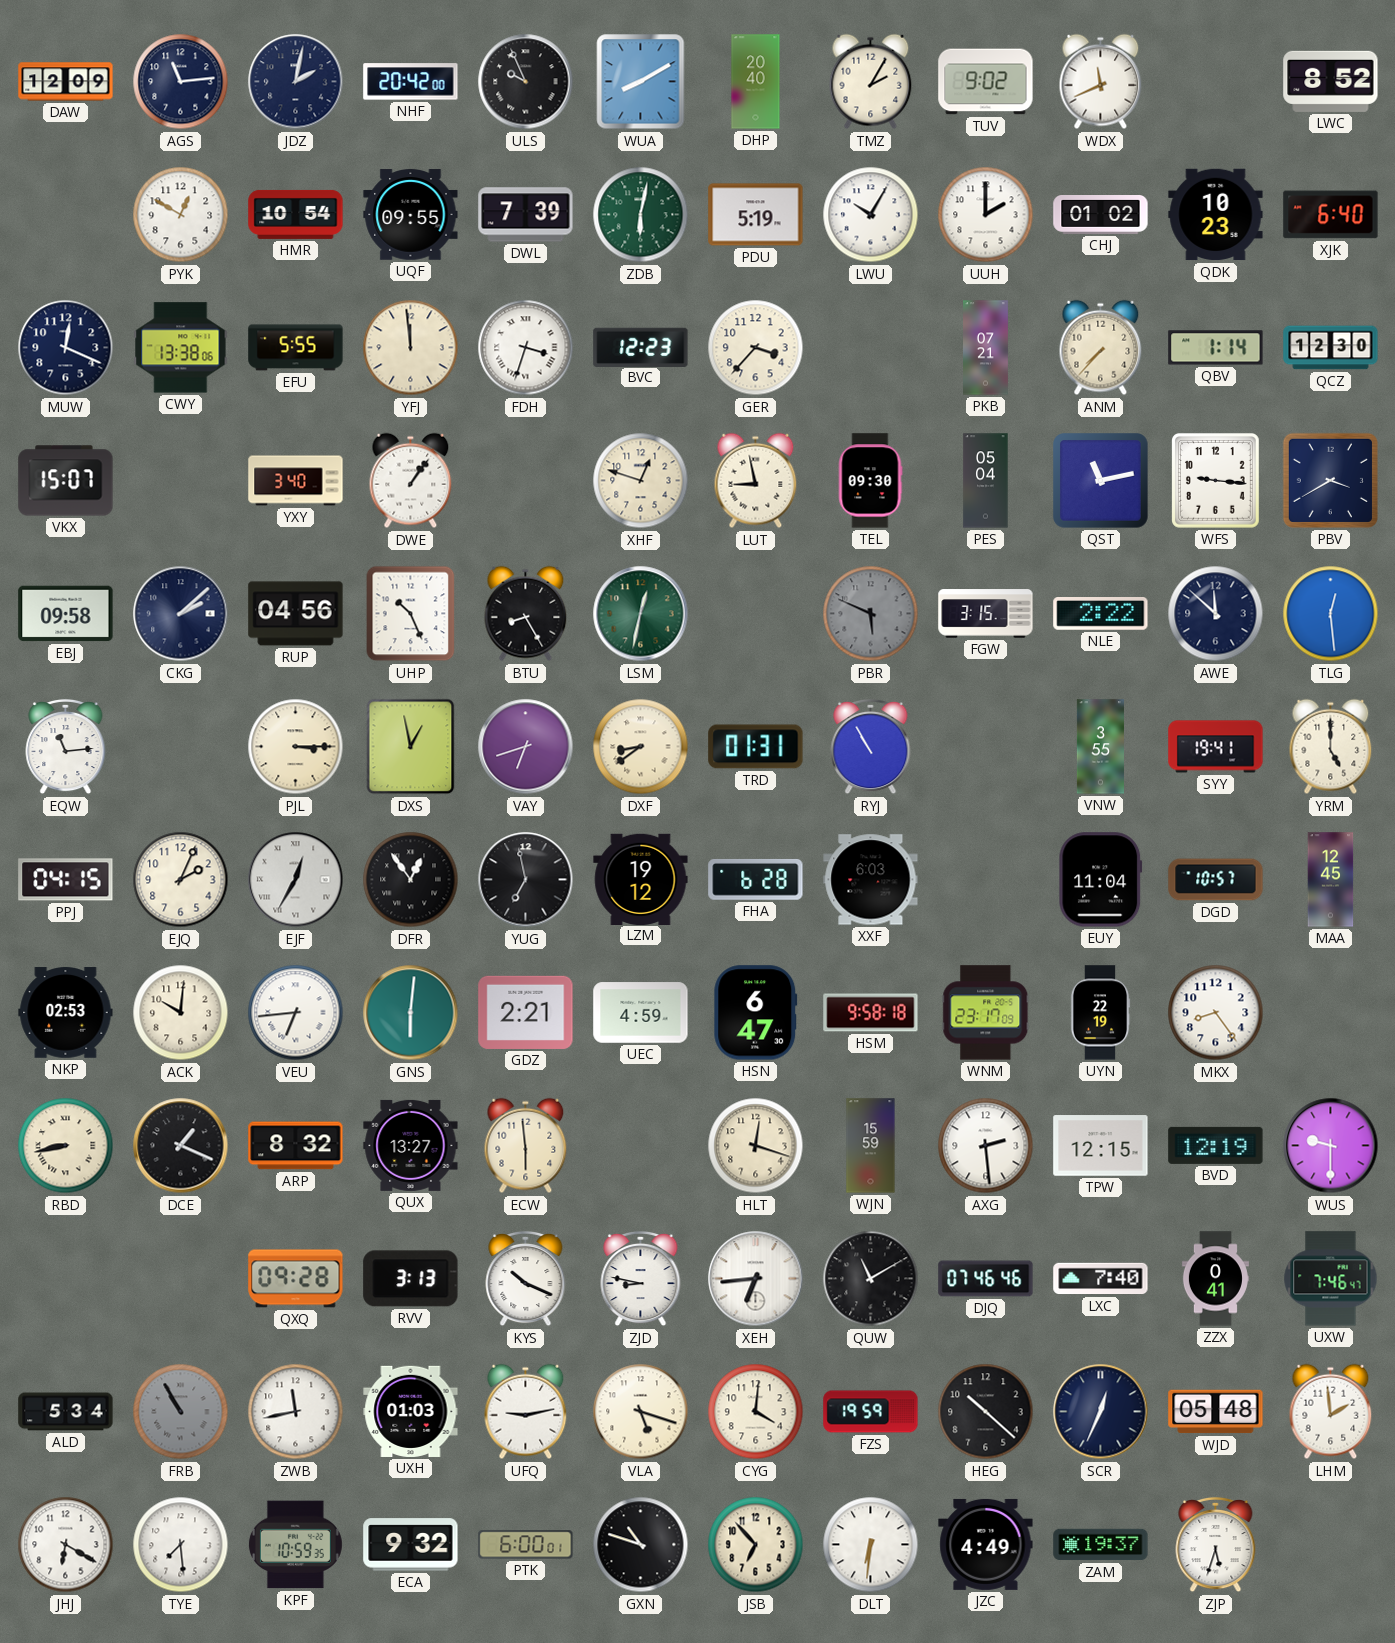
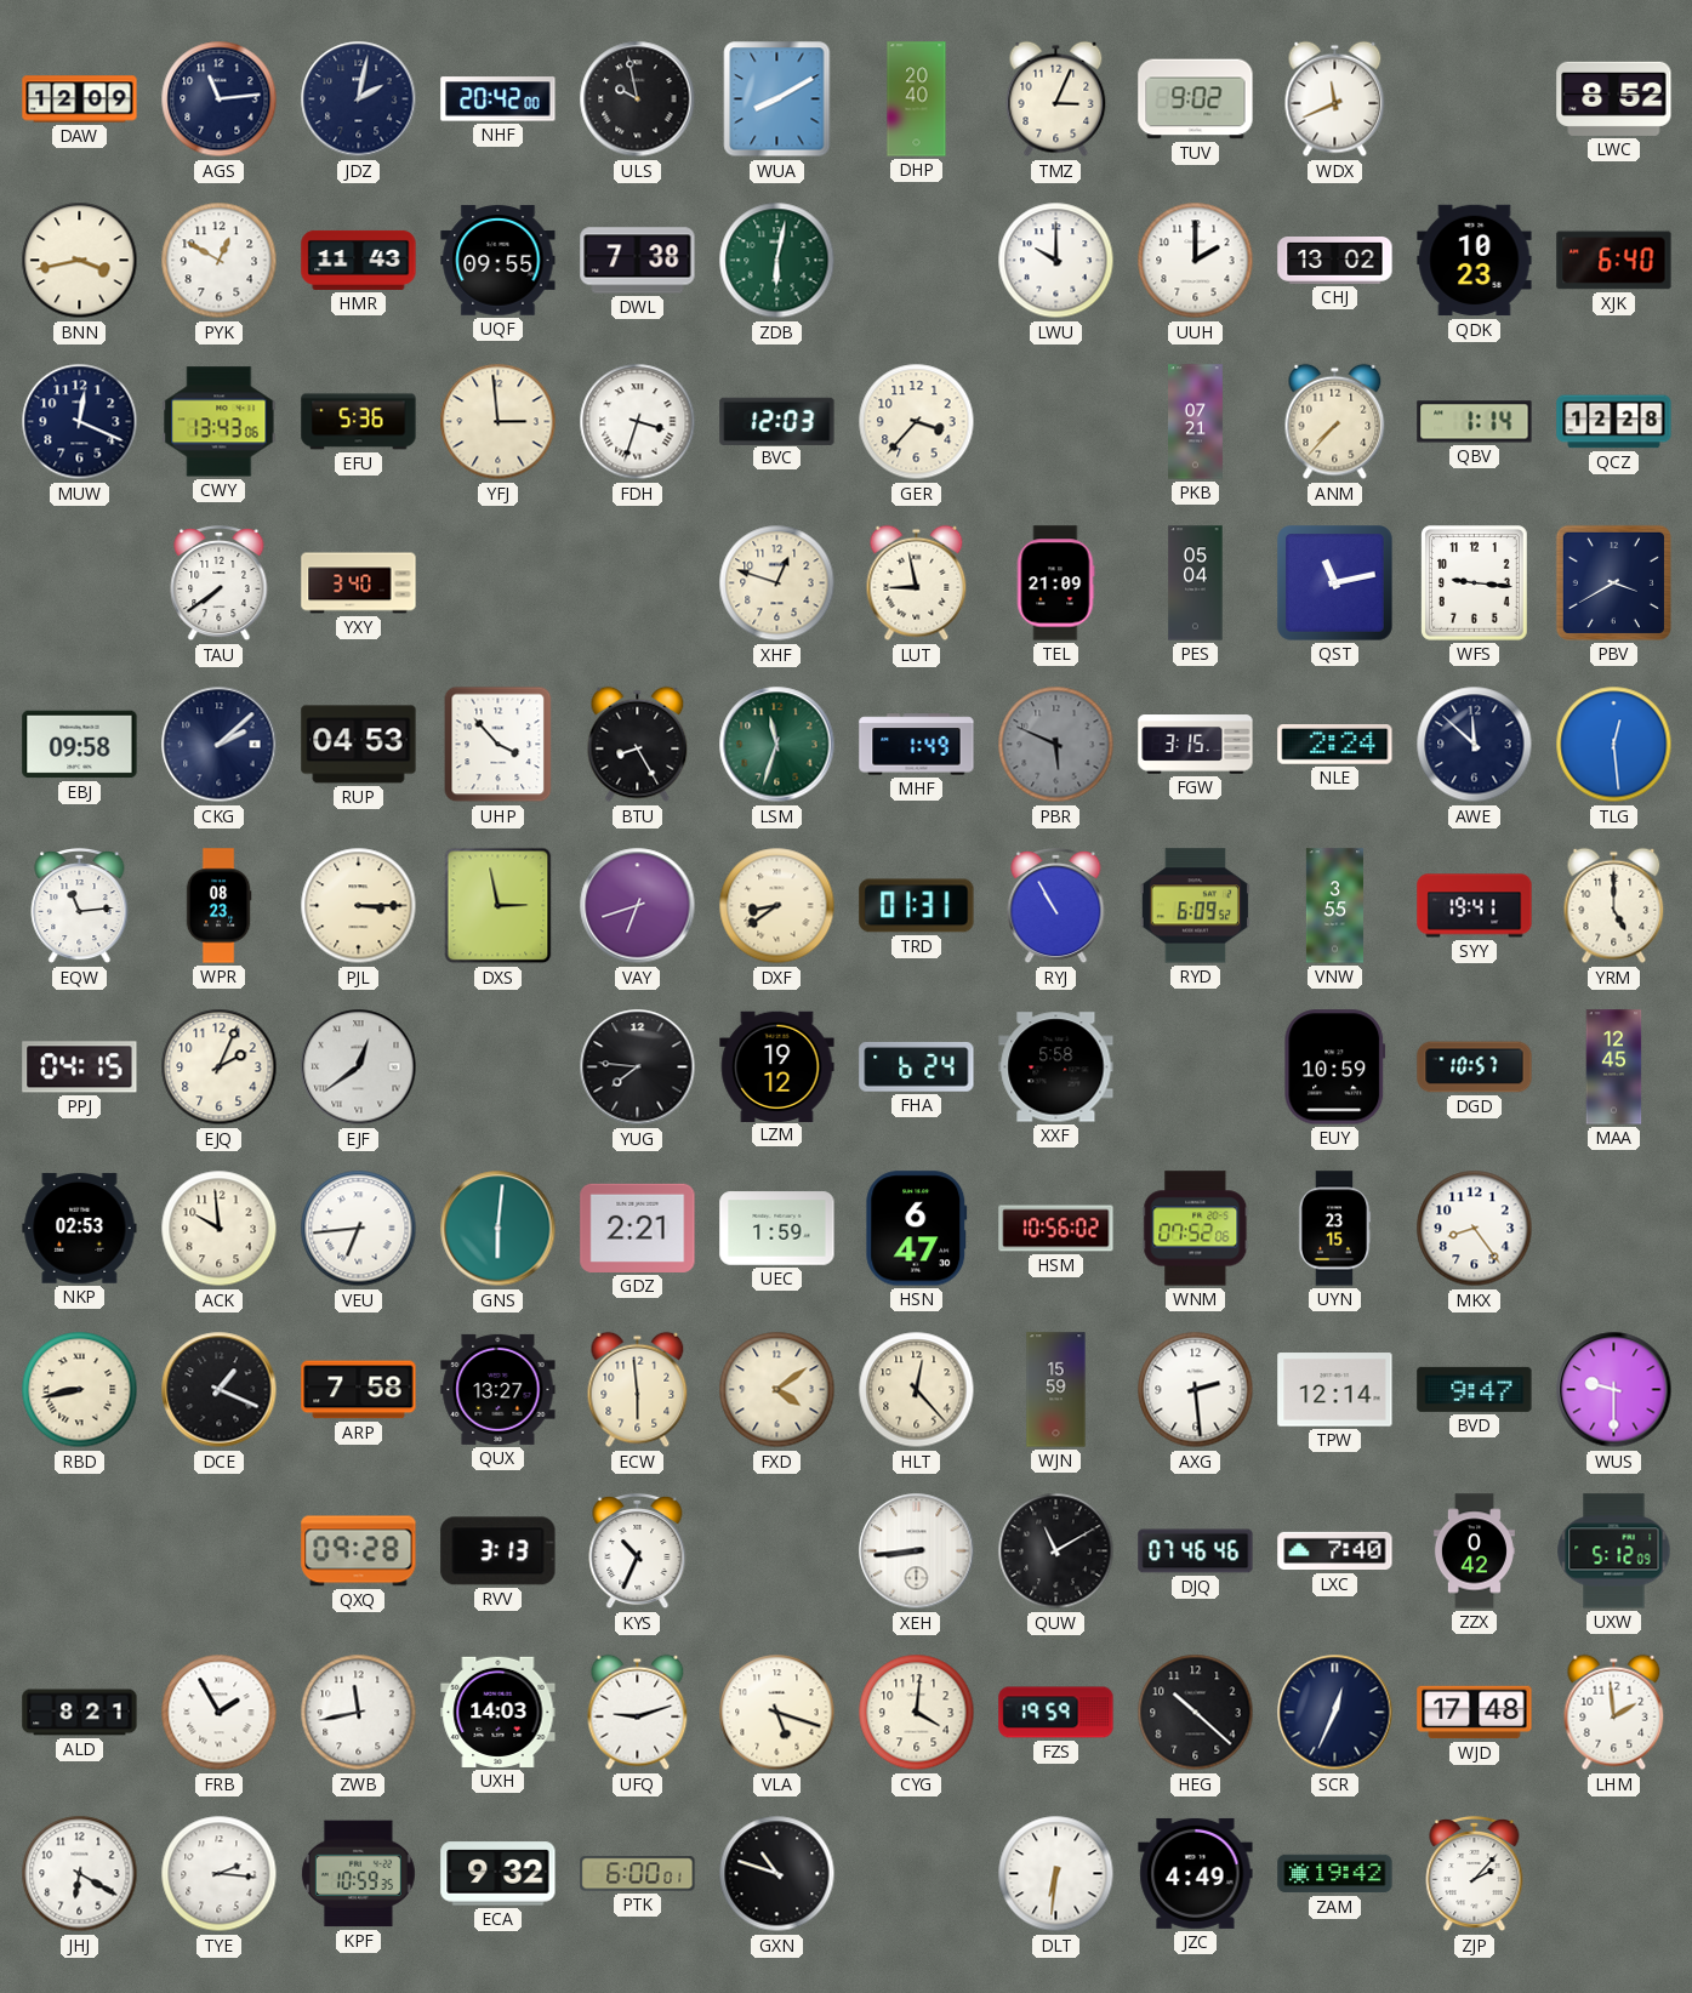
ULS: 9:56 -> 9:58 (638, 99)
TMZ: 2:05 -> 3:04 (1056, 99)
BNN: none -> 3:43 (80, 261)
HMR: 10:54 -> 11:43 (359, 260)
DWL: 7:39 -> 7:38 (638, 261)
PDU: 5:19 -> none (756, 215)
LWU: 10:05 -> 10:00 (1056, 261)
CHJ: 01:02 -> 13:02 (1335, 261)
CWY: 13:38 -> 13:43 (220, 422)
EFU: 5:55 -> 5:36 (359, 422)
YFJ: 11:59 -> 2:59 (499, 422)
BVC: 12:23 -> 12:03 (777, 421)
QCZ: 12:30 -> 12:28 (1614, 422)
VKX: 15:07 -> none (66, 481)
TAU: none -> 7:39 (220, 583)
DWE: 1:06 -> none (411, 481)
TEL: 09:30 -> 21:09 (1055, 583)
RUP: 04:56 -> 04:53 (359, 745)
UHP: 10:26 -> 3:53 (499, 745)
LSM: 12:32 -> 11:33 (777, 745)
MHF: none -> 1:49 (917, 745)
NLE: 2:22 -> 2:24 (1335, 745)
WPR: none -> 08:23 (218, 906)
DXS: 12:58 -> 2:58 (499, 906)
RYD: none -> 6:09 (1195, 906)
EJF: 12:35 -> 12:39 (359, 1067)
DFR: 12:54 -> none (411, 880)
YUG: 6:58 -> 7:46 (638, 1067)
FHA: 6:28 -> 6:24 (917, 1066)
XXF: 6:03 -> 5:58 (1056, 1067)
EUY: 11:04 -> 10:59 (1335, 1067)
ACK: 10:01 -> 9:59 (220, 1229)
UEC: 4:59 -> 1:59 (777, 1229)
HSM: 9:58 -> 10:56 (1056, 1229)
WNM: 23:17 -> 07:52 (1196, 1229)
UYN: 22:19 -> 23:15 (1334, 1229)
ARP: 8:32 -> 7:58 (359, 1390)
FXD: none -> 4:09 (777, 1390)
HLT: 12:18 -> 12:23 (917, 1390)
TPW: 12:15 -> 12:14 (1335, 1390)
BVD: 12:19 -> 9:47 (1475, 1389)
KYS: 10:19 -> 10:34 (638, 1551)
ZJD: 8:47 -> none (641, 1279)
XEH: 6:44 -> 8:44 (917, 1551)
ZZX: 0:41 -> 0:42 (1474, 1551)
UXW: 7:46 -> 5:12 (1614, 1551)
ALD: 5:34 -> 8:21 (80, 1713)
FRB: 10:55 -> 1:55 (220, 1713)
FRB dial: grey -> white (220, 1713)
UXH: 01:03 -> 14:03 (499, 1712)
UFQ: 9:13 -> 9:12 (638, 1713)
WJD: 05:48 -> 17:48 (1475, 1713)
TYE: 7:29 -> 2:16 (220, 1874)
JSB: 6:53 -> none (756, 1545)
ZAM: 19:37 -> 19:42 (1335, 1874)
ZJP: 5:33 -> 2:07 (1475, 1874)
